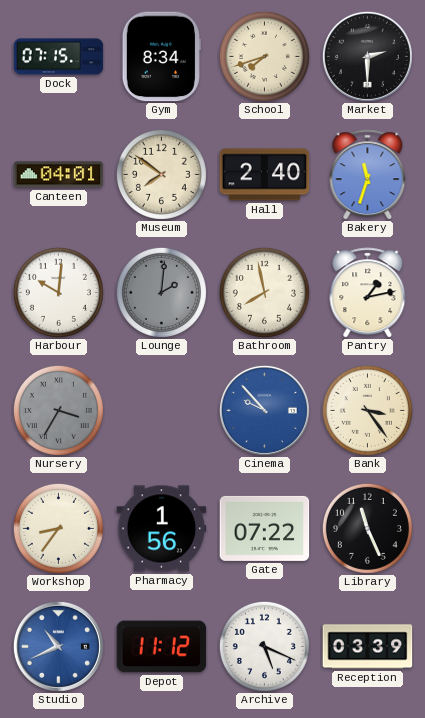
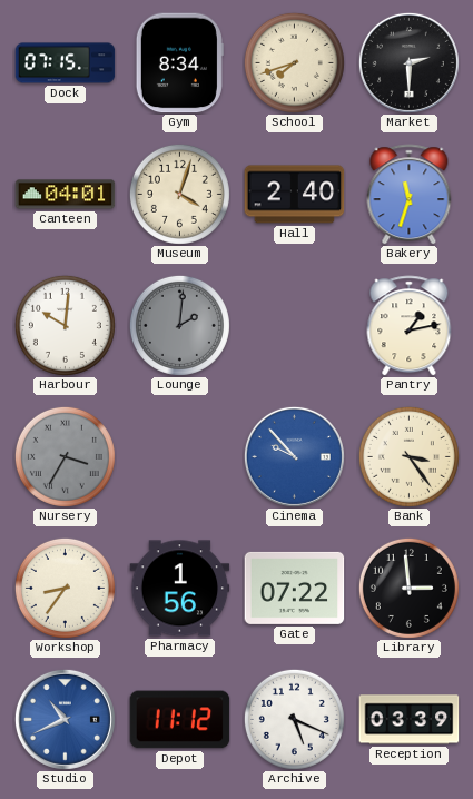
Museum: 7:51 -> 4:03 (179, 194)
Bathroom: 7:58 -> none (264, 292)
Library: 11:26 -> 2:59 (408, 588)
